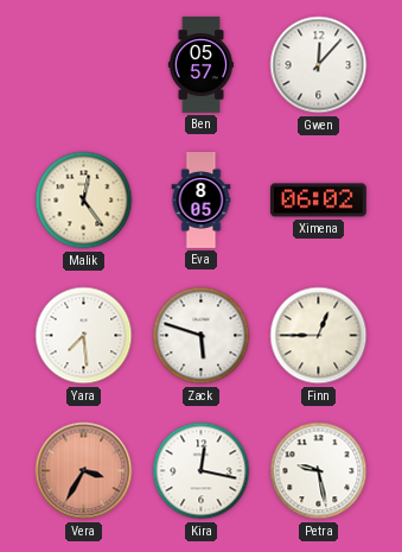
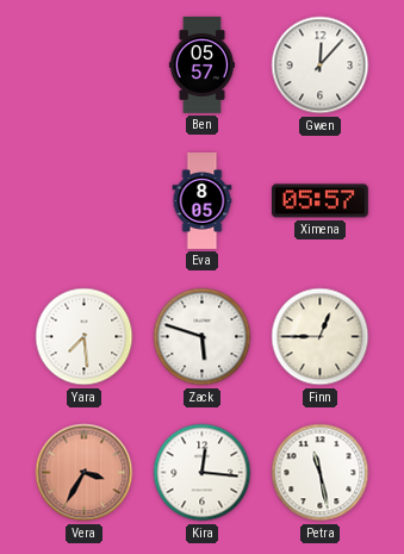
Malik: 12:24 -> none (84, 201)
Ximena: 06:02 -> 05:57 (319, 201)
Kira: 12:17 -> 12:16 (203, 473)
Petra: 9:28 -> 11:28 (321, 473)
